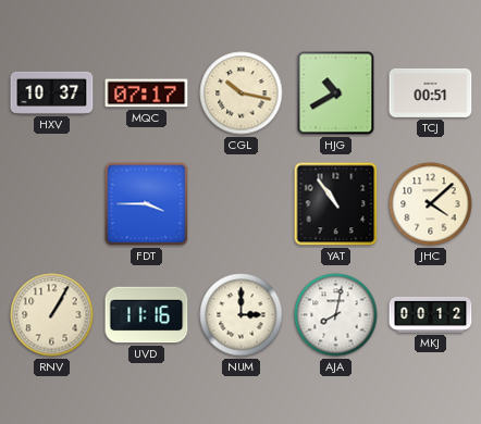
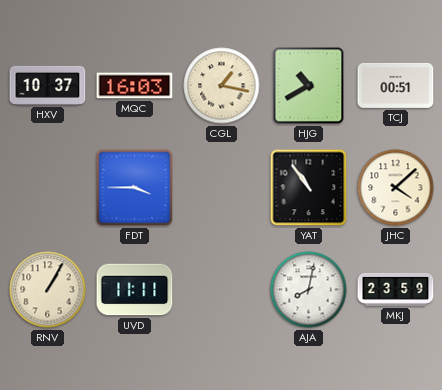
MQC: 07:17 -> 16:03 (135, 86)
CGL: 10:17 -> 1:17 (222, 86)
UVD: 11:16 -> 11:11 (135, 290)
NUM: 3:00 -> none (242, 315)
MKJ: 00:12 -> 23:59 (396, 289)
